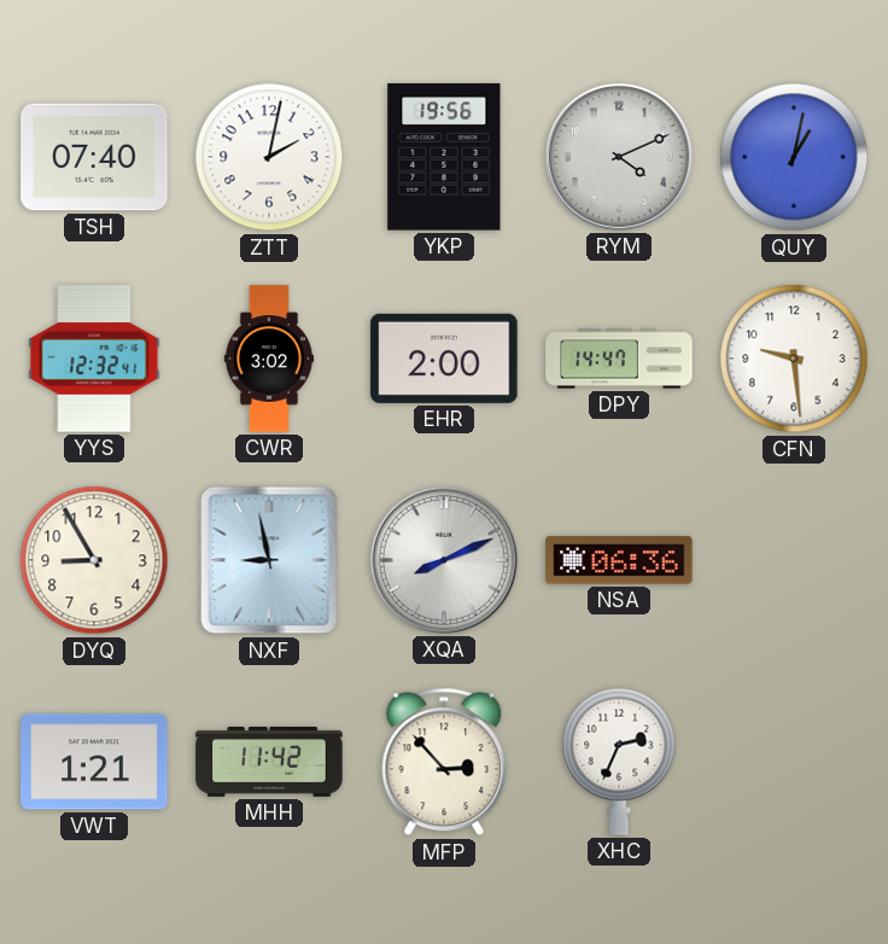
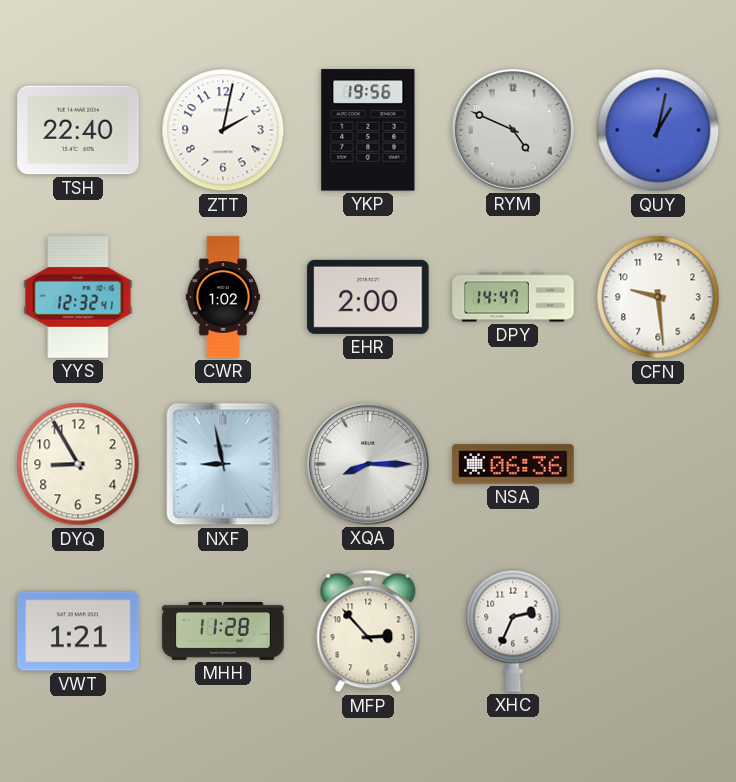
TSH: 07:40 -> 22:40 (78, 130)
RYM: 4:11 -> 4:49 (513, 130)
CWR: 3:02 -> 1:02 (222, 297)
XQA: 8:11 -> 8:15 (368, 464)
MHH: 11:42 -> 11:28 (223, 632)
